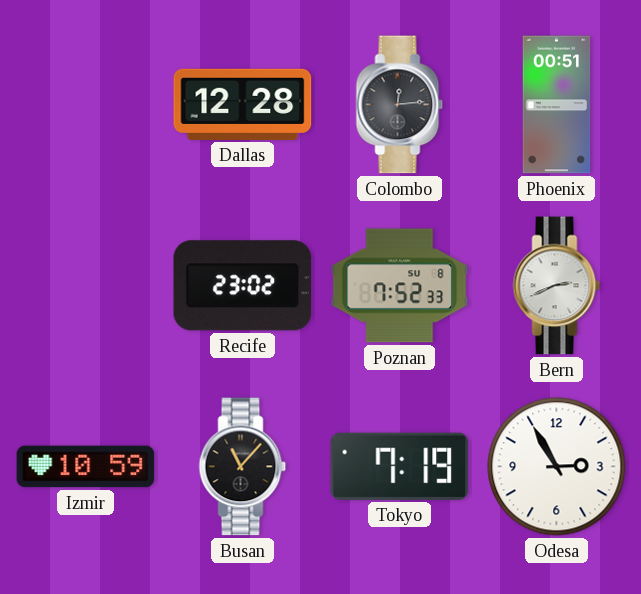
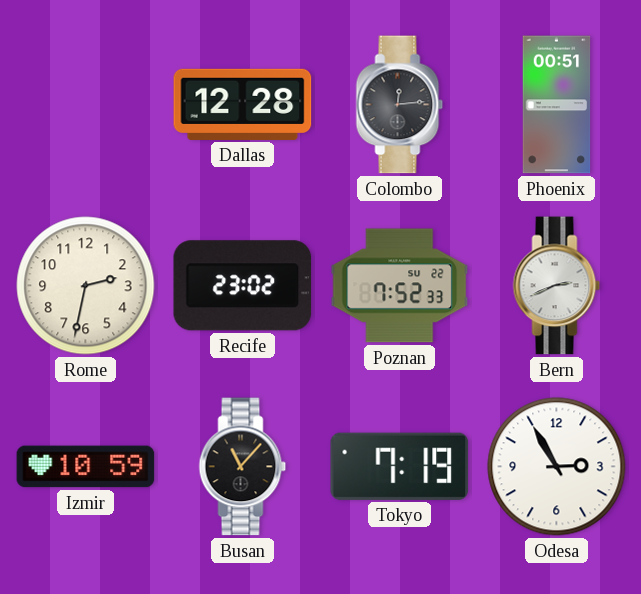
Rome: none -> 2:32 (86, 286)
Poznan date: SU 8 -> SU 22 (400, 286)
